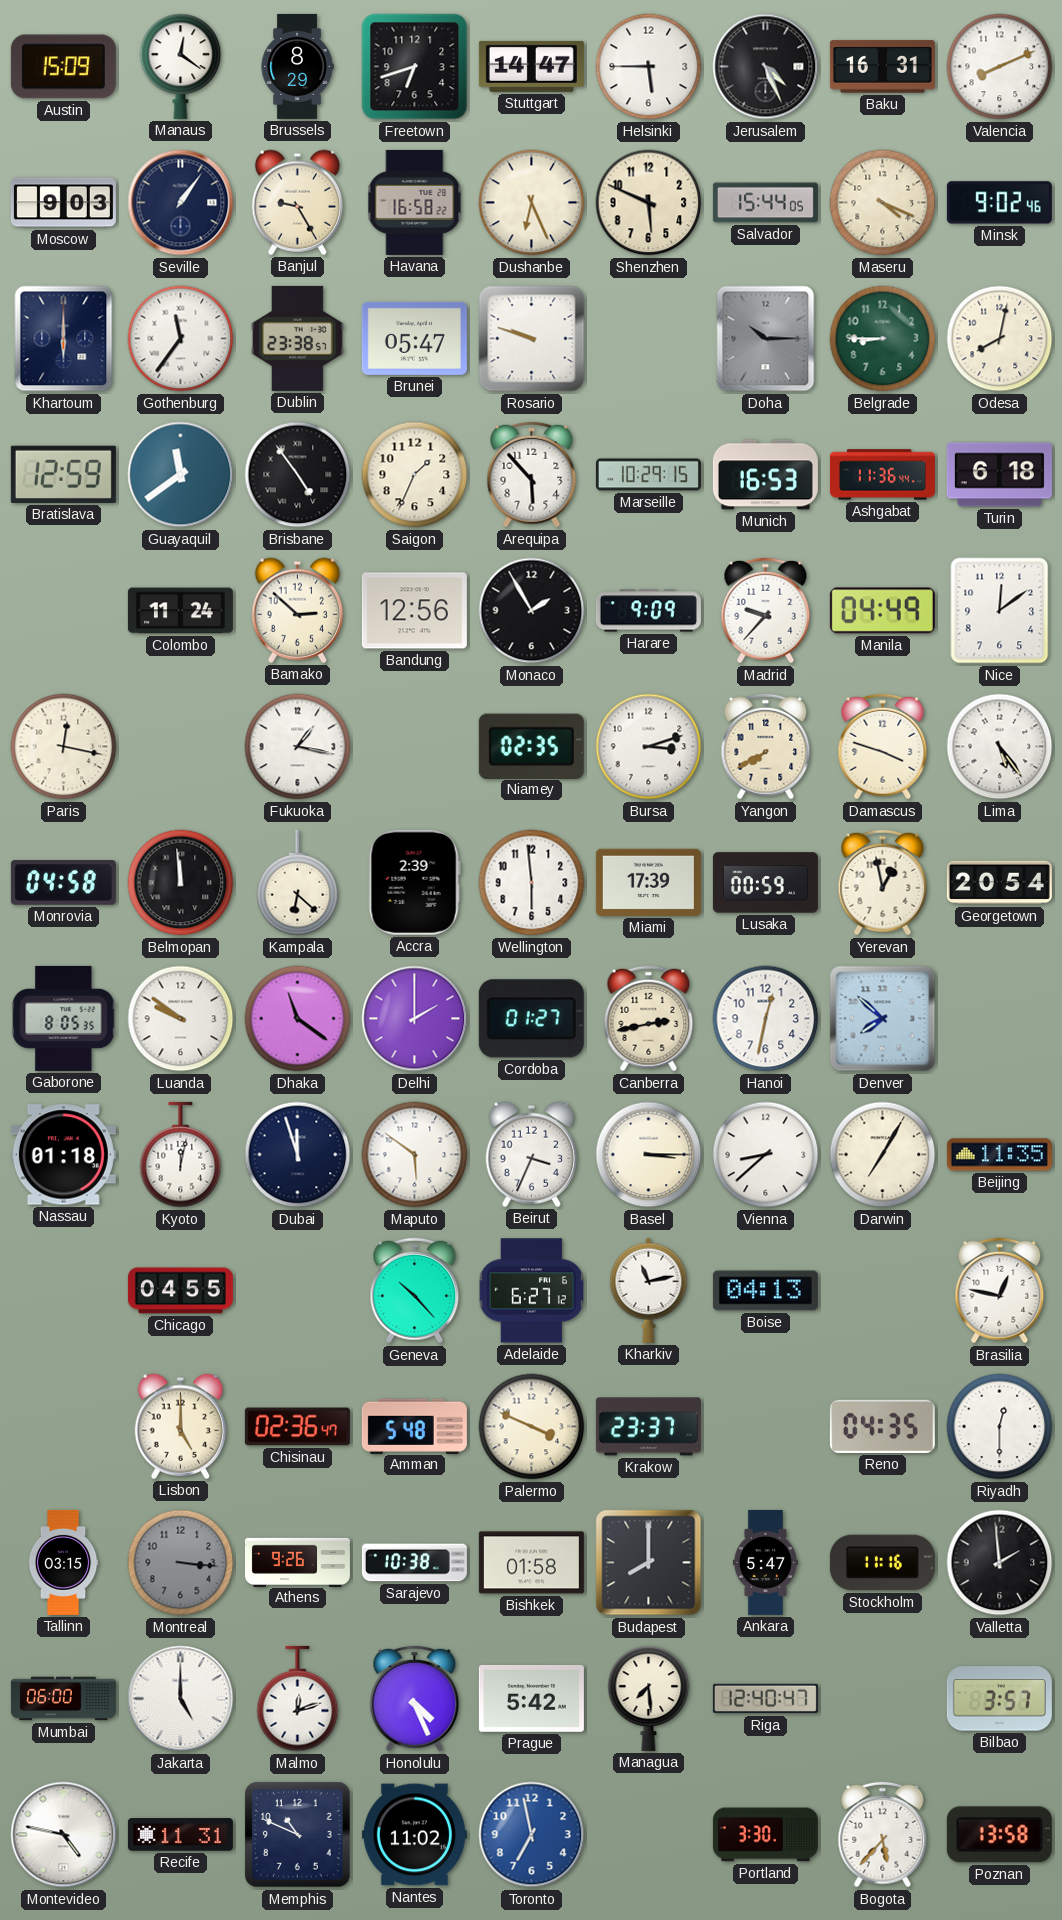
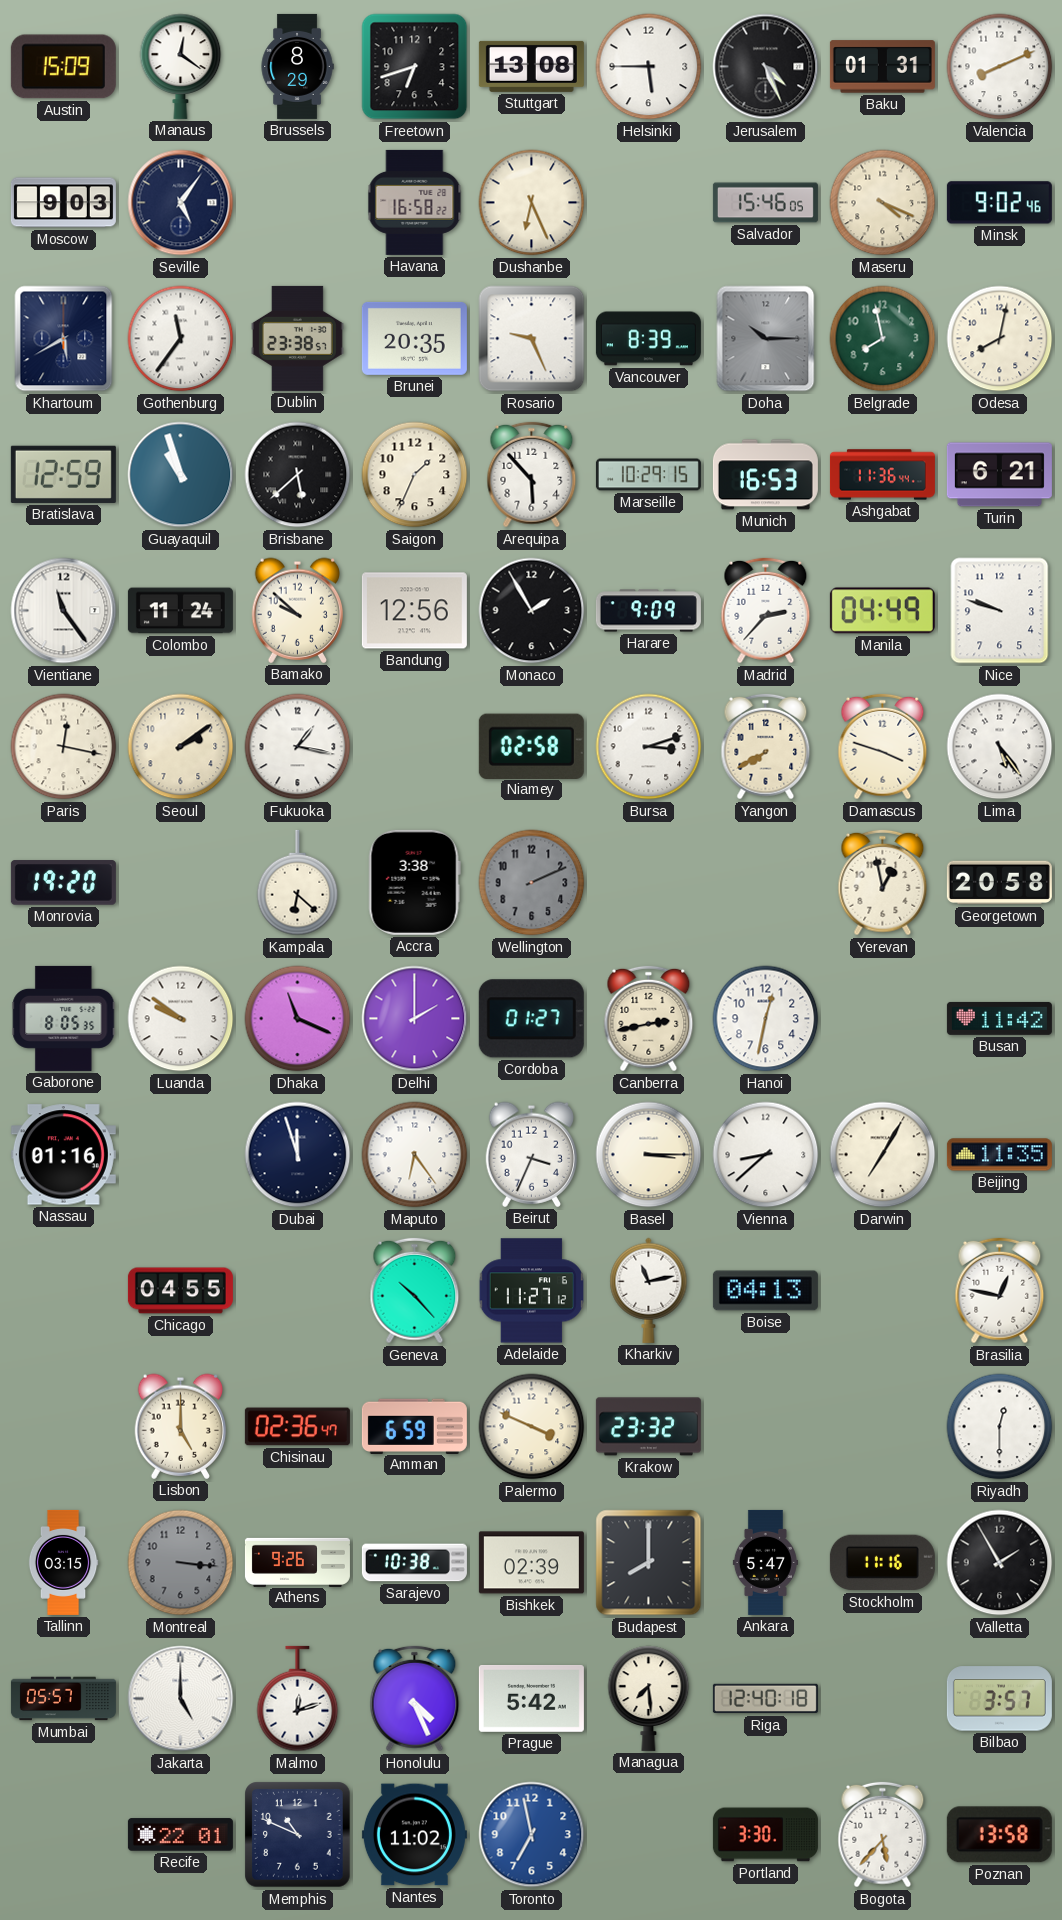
Stuttgart: 14:47 -> 13:08 (531, 66)
Baku: 16:31 -> 01:31 (882, 67)
Seville: 1:06 -> 5:06 (181, 203)
Banjul: 9:25 -> none (298, 202)
Shenzhen: 5:49 -> none (649, 203)
Salvador: 15:44 -> 15:46 (765, 203)
Khartoum: 6:00 -> 5:40 (64, 339)
Brunei: 05:47 -> 20:35 (414, 338)
Rosario: 9:48 -> 9:26 (532, 339)
Vancouver: none -> 8:39 (648, 339)
Belgrade: 8:45 -> 7:58 (883, 339)
Guayaquil: 11:39 -> 10:57 (181, 475)
Brisbane: 4:54 -> 5:38 (298, 475)
Turin: 6:18 -> 6:21 (999, 475)
Vientiane: none -> 11:24 (64, 611)
Bamako: 2:52 -> 9:52 (298, 610)
Madrid: 9:37 -> 2:37 (766, 611)
Nice: 12:09 -> 9:48 (1000, 611)
Seoul: none -> 2:09 (181, 747)
Niamey: 02:35 -> 02:58 (531, 746)
Monrovia: 04:58 -> 19:20 (63, 883)
Belmopan: 11:59 -> none (181, 883)
Accra: 2:39 -> 3:38 (414, 882)
Wellington: 5:59 -> 2:11 (532, 883)
Wellington dial: white -> grey (532, 883)
Miami: 17:39 -> none (648, 882)
Lusaka: 00:59 -> none (765, 883)
Georgetown: 20:54 -> 20:58 (999, 883)
Dhaka: 11:21 -> 11:19 (298, 1019)
Denver: 7:52 -> none (883, 1019)
Busan: none -> 11:42 (999, 1018)
Nassau: 01:18 -> 01:16 (63, 1155)
Kyoto: 12:02 -> none (181, 1155)
Maputo: 5:51 -> 6:24 (415, 1155)
Adelaide: 6:27 -> 11:27 (531, 1291)
Amman: 5:48 -> 6:59 (414, 1426)
Krakow: 23:37 -> 23:32 (648, 1427)
Reno: 04:35 -> none (882, 1426)
Bishkek: 01:58 -> 02:39 (531, 1563)
Valletta: 1:59 -> 1:55 (1000, 1563)
Mumbai: 06:00 -> 05:57 (63, 1699)
Riga: 12:40:47 -> 12:40:18 (765, 1699)
Montevideo: 4:47 -> none (64, 1835)
Recife: 11:31 -> 22:01 (180, 1835)
